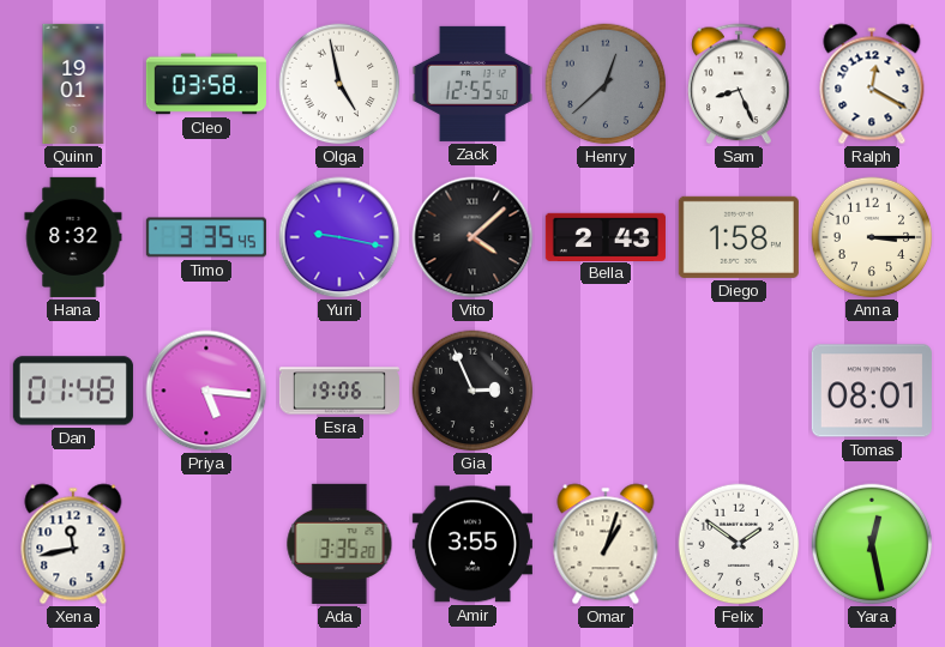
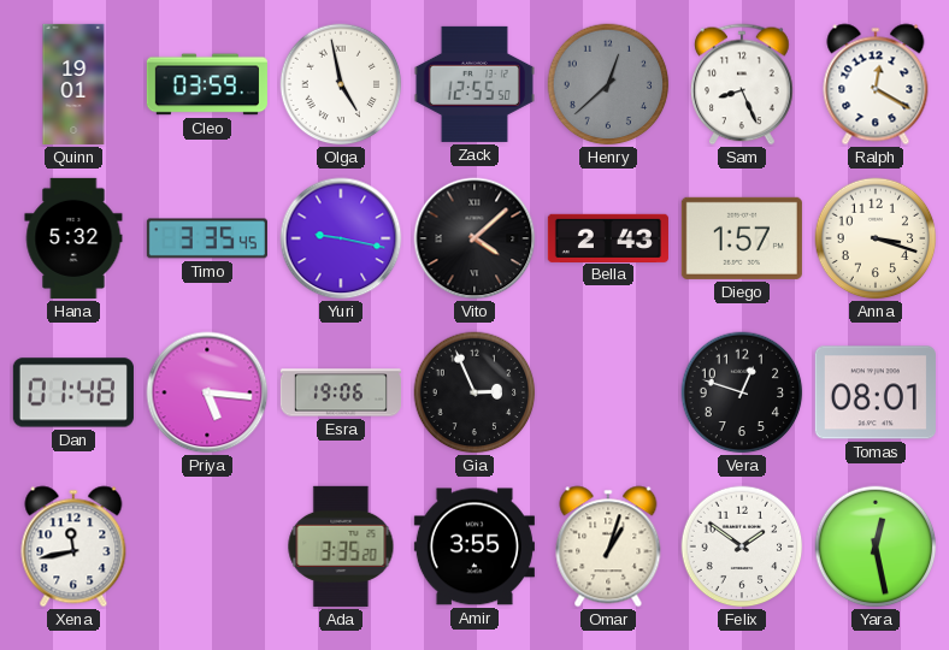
Cleo: 03:58 -> 03:59 (207, 84)
Hana: 8:32 -> 5:32 (73, 238)
Diego: 1:58 -> 1:57 (742, 238)
Anna: 3:15 -> 3:18 (876, 238)
Vera: none -> 12:48 (742, 392)
